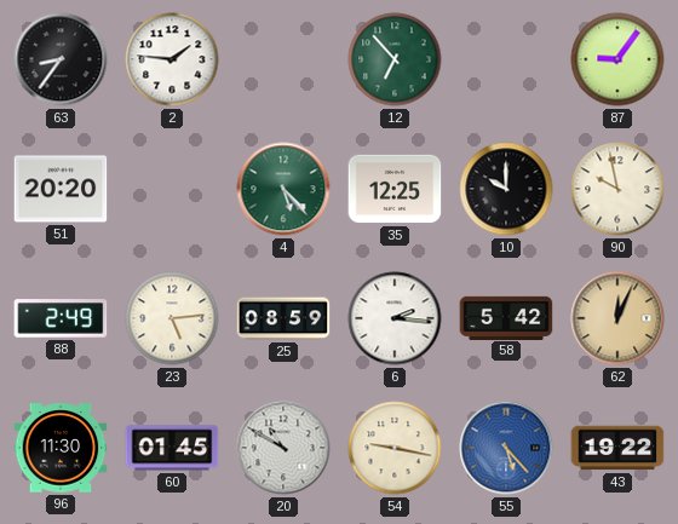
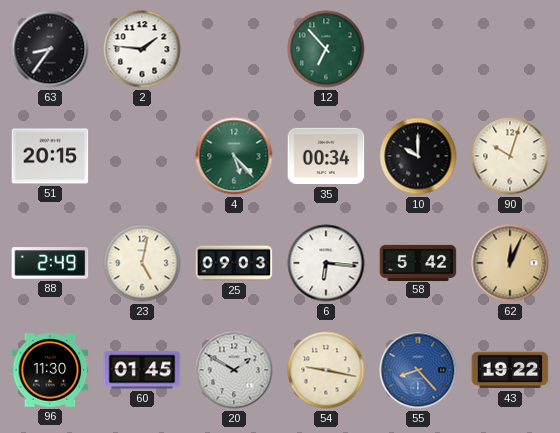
87: 9:06 -> none (617, 59)
51: 20:20 -> 20:15 (50, 156)
35: 12:25 -> 00:34 (326, 156)
90: 9:58 -> 10:03 (510, 156)
23: 5:14 -> 5:02 (142, 263)
25: 08:59 -> 09:03 (234, 263)
6: 2:16 -> 6:16 (326, 263)
20: 10:50 -> 1:50 (234, 370)
55: 5:23 -> 8:23 (418, 370)
